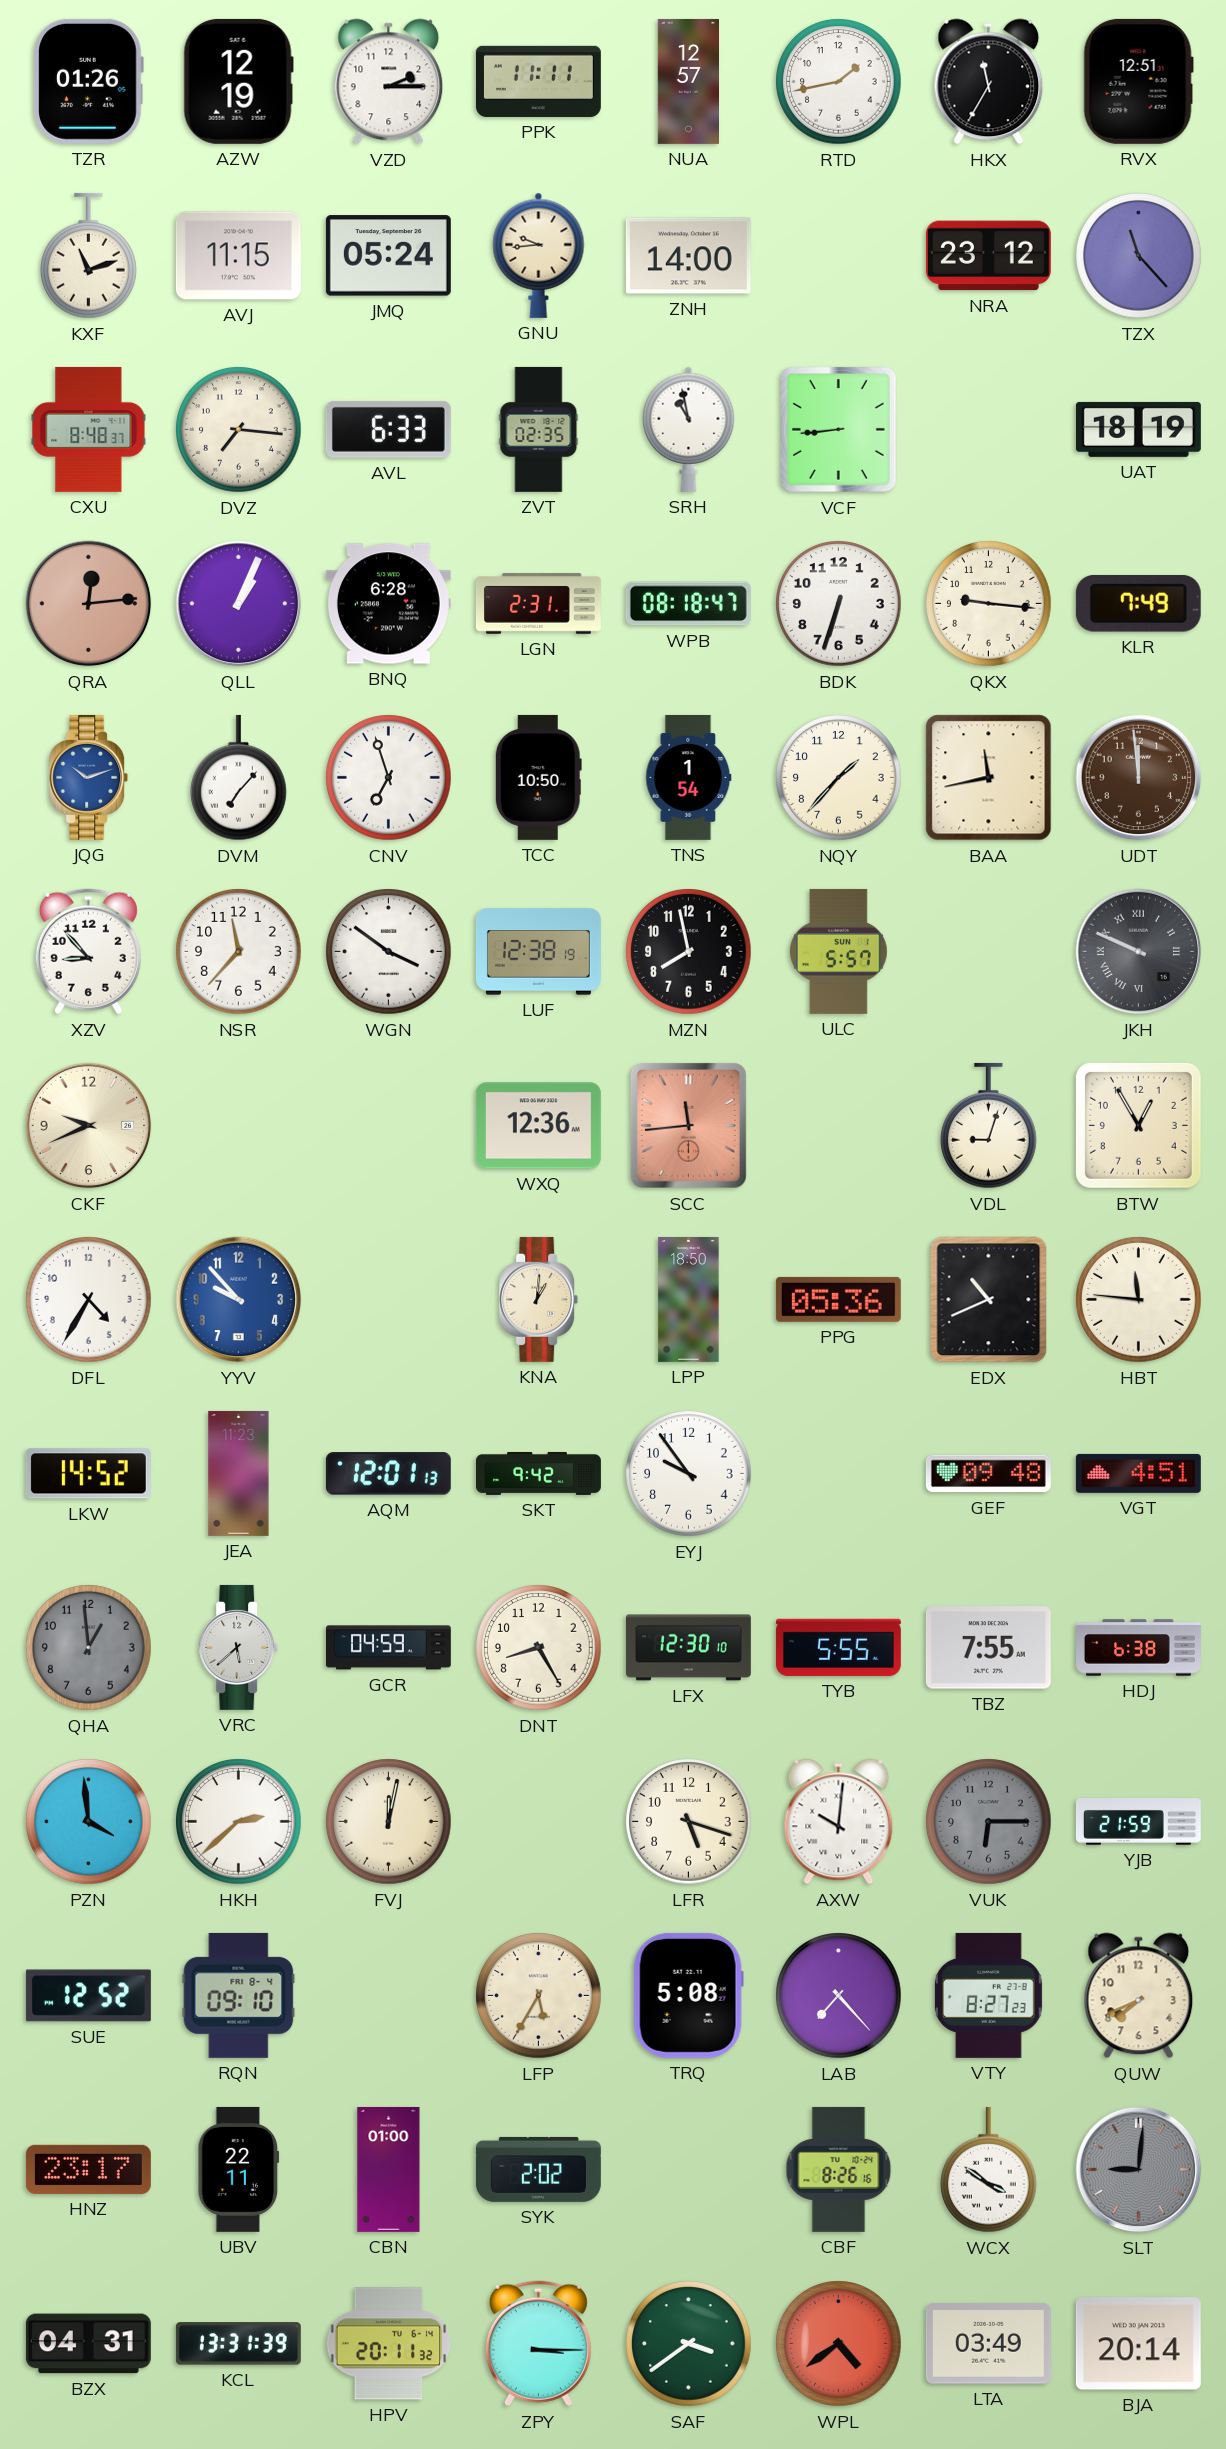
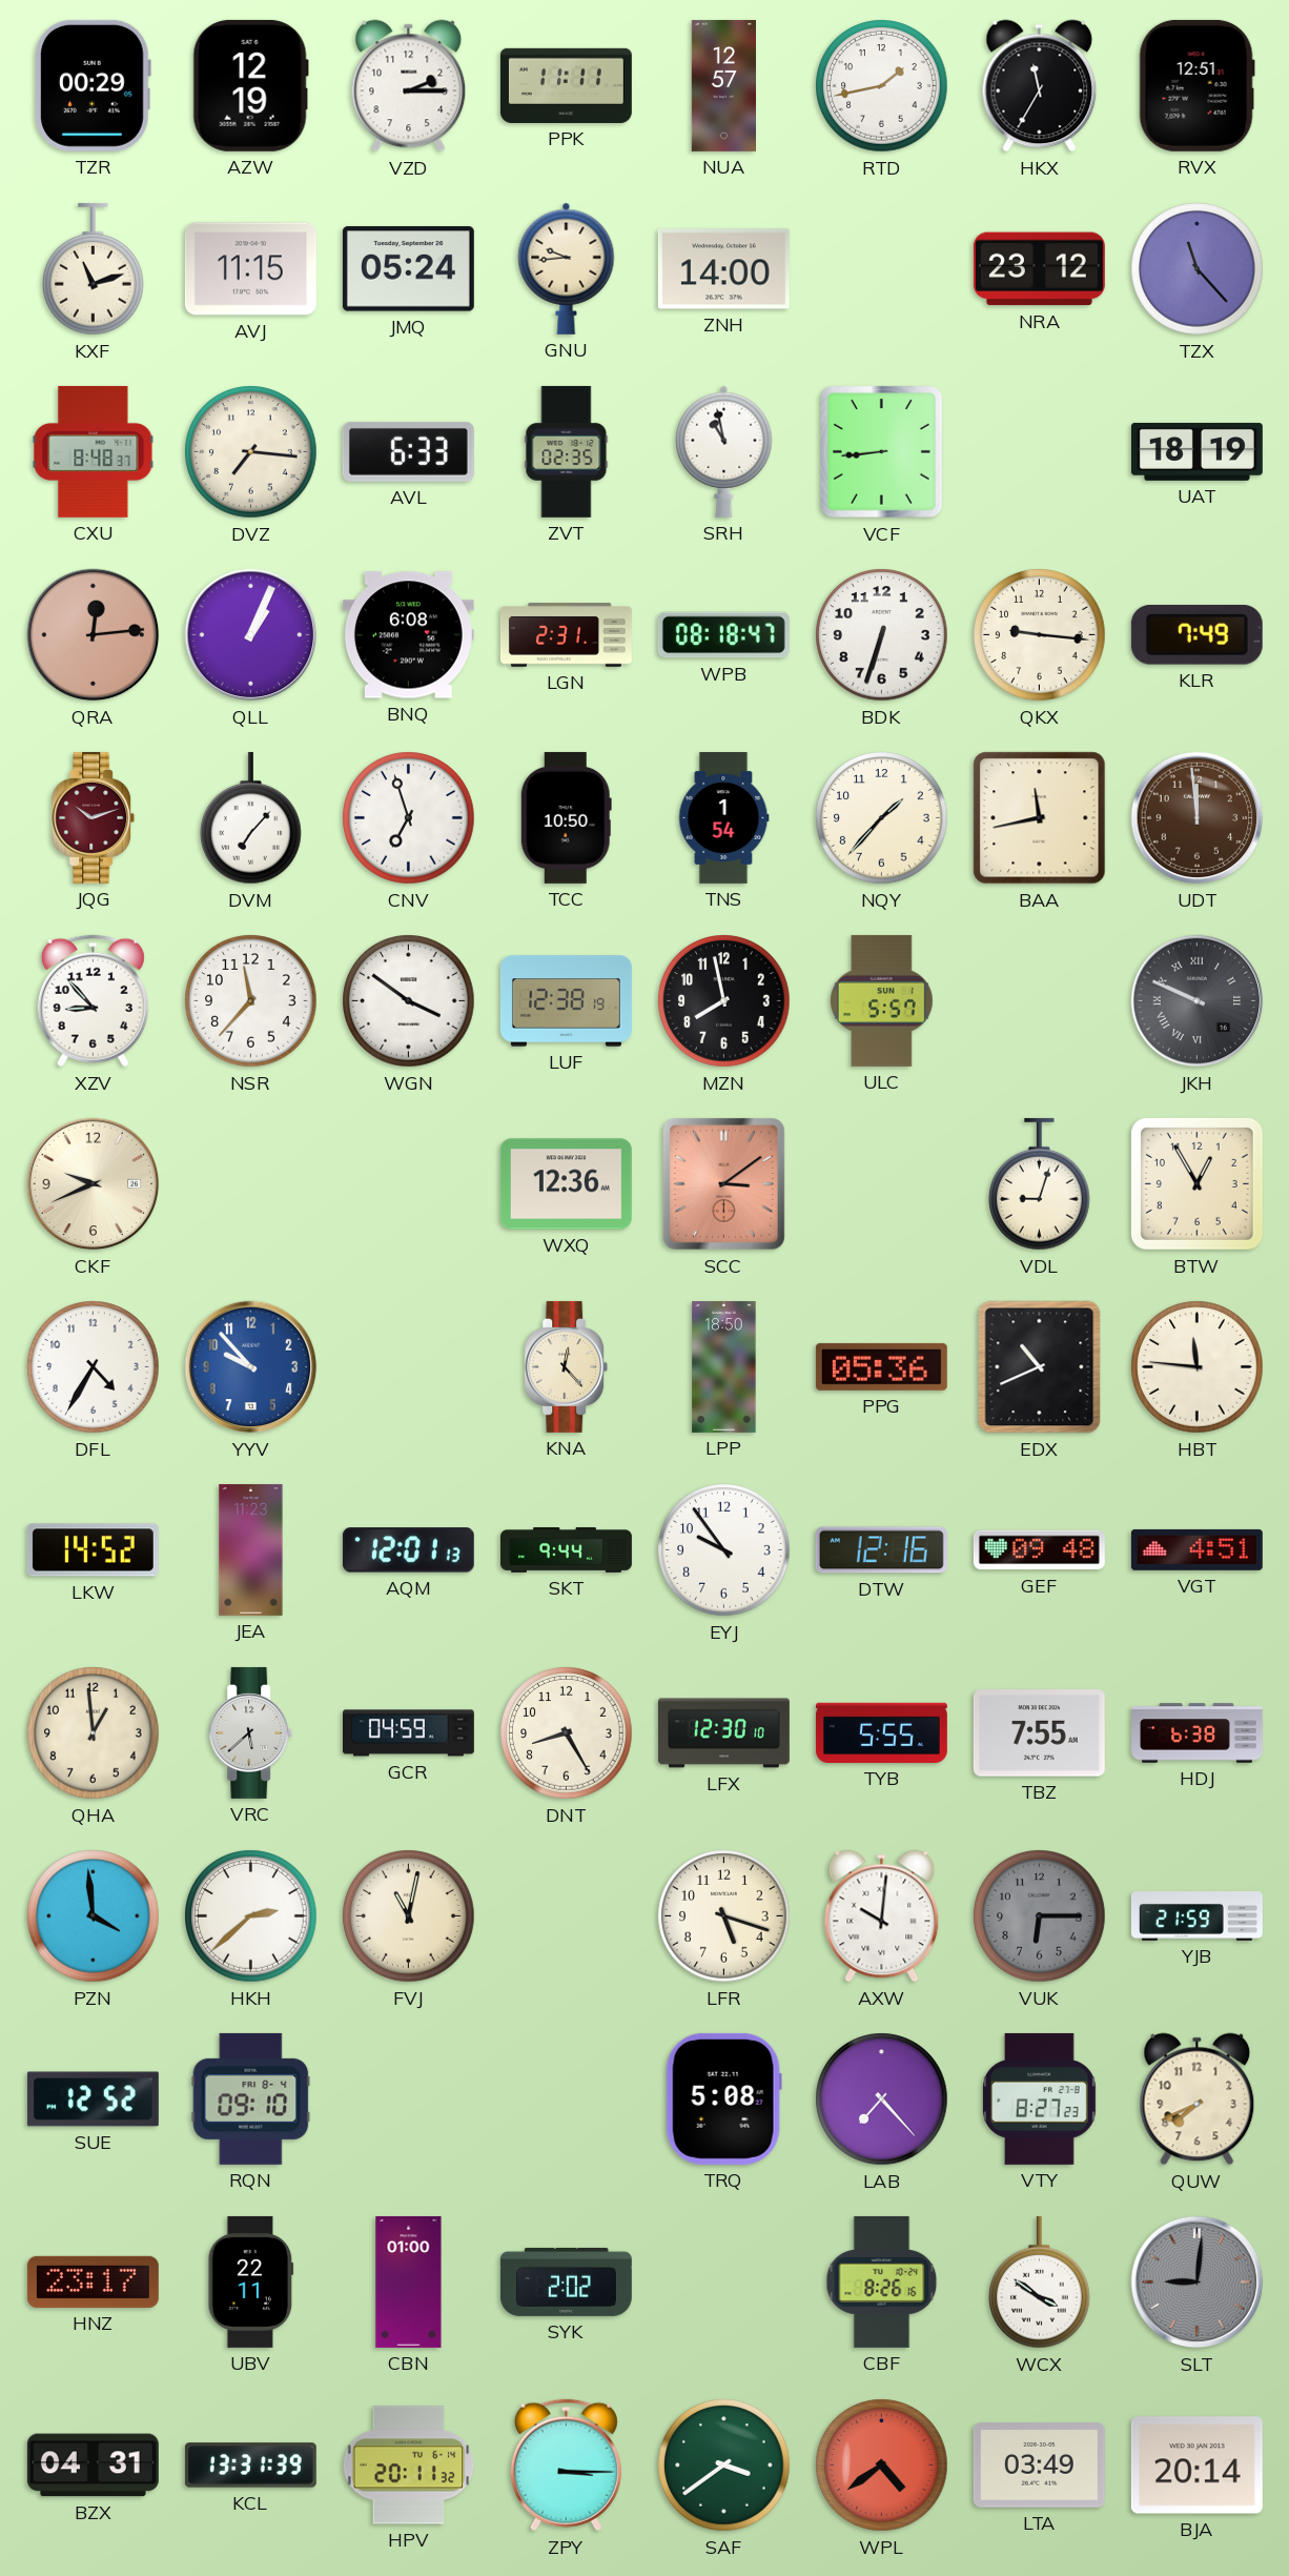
TZR: 01:26 -> 00:29 (93, 85)
BNQ: 6:28 -> 6:08 (408, 635)
JQG dial: blue -> burgundy (94, 817)
SCC: 11:44 -> 3:09 (723, 1183)
KNA: 1:01 -> 12:23 (567, 1366)
SKT: 9:42 -> 9:44 (567, 1549)
DTW: none -> 12:16 (881, 1550)
QHA dial: grey -> cream (94, 1733)
FVJ: 12:02 -> 11:02 (409, 1916)
LFP: 5:35 -> none (539, 1996)
